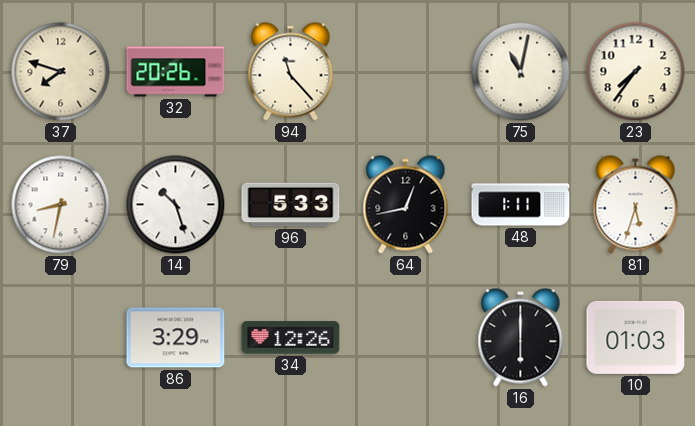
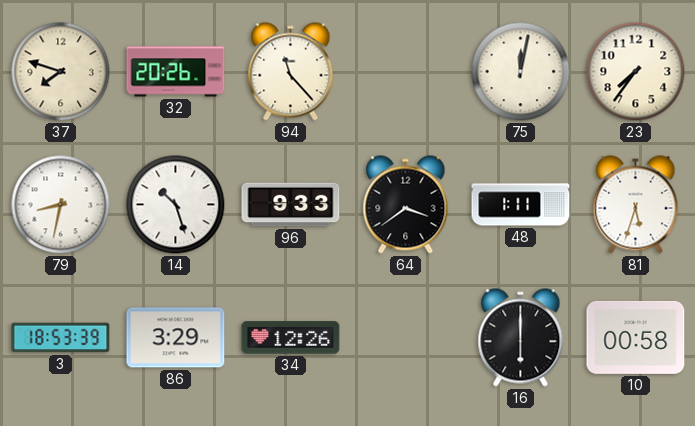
75: 11:02 -> 12:02 (521, 72)
96: 5:33 -> 9:33 (291, 205)
64: 12:43 -> 3:39 (406, 205)
3: none -> 18:53 (61, 338)
10: 01:03 -> 00:58 (636, 337)
